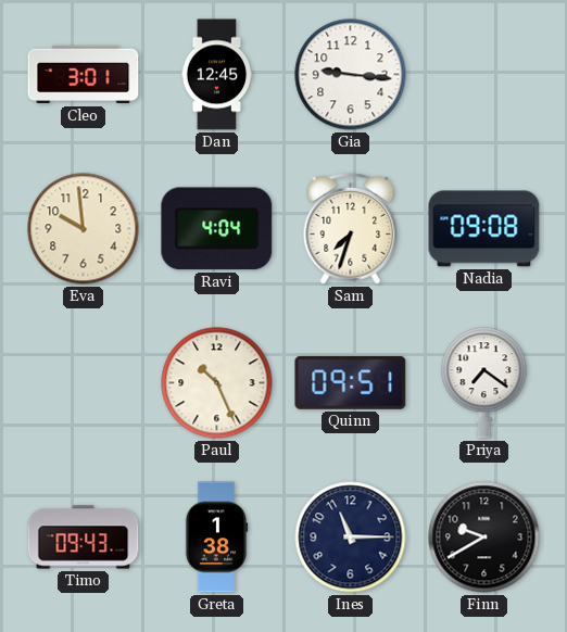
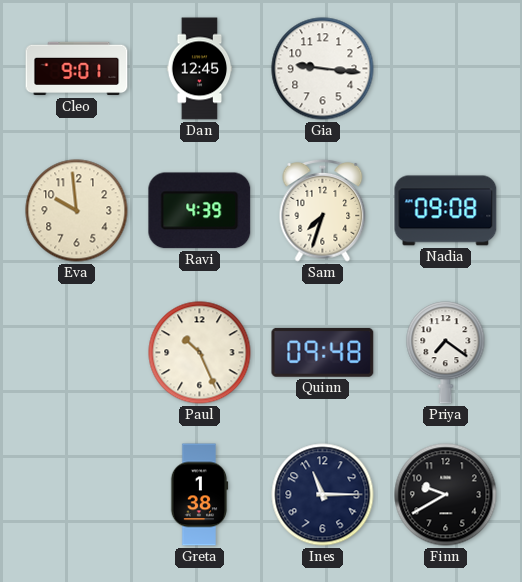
Cleo: 3:01 -> 9:01 (77, 69)
Ravi: 4:04 -> 4:39 (200, 211)
Quinn: 09:51 -> 09:48 (323, 352)
Timo: 09:43 -> none (84, 538)
